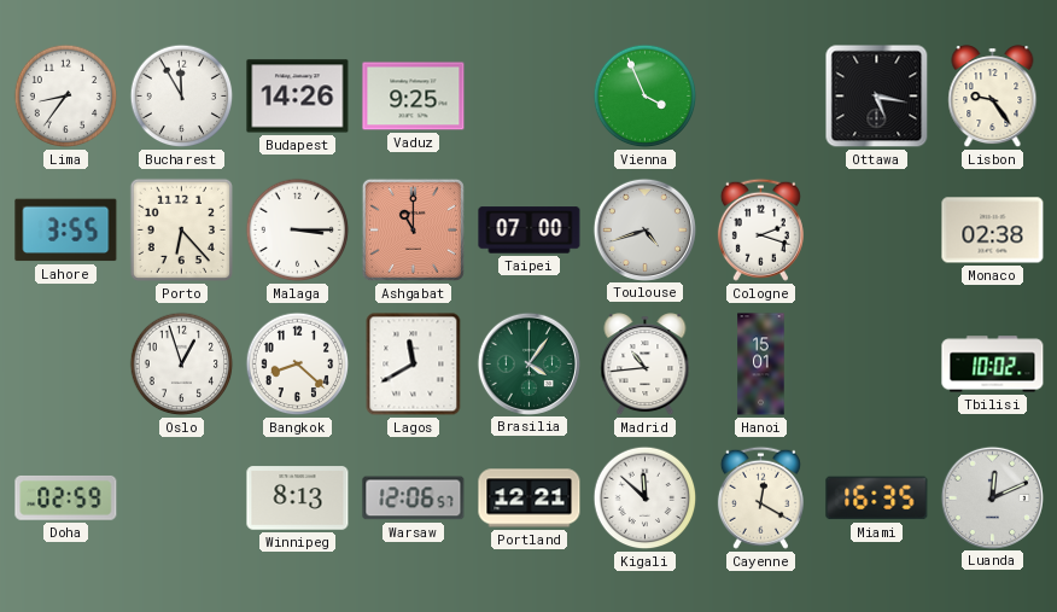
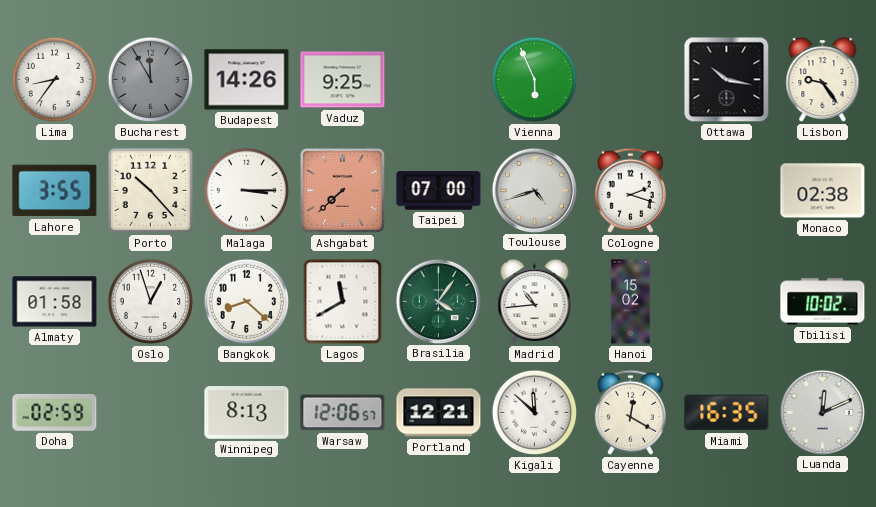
Bucharest dial: white -> grey (151, 80)
Vienna: 3:56 -> 5:56 (535, 80)
Ottawa: 5:17 -> 10:17 (727, 80)
Porto: 6:23 -> 10:23 (150, 190)
Ashgabat: 11:00 -> 7:38 (342, 190)
Almaty: none -> 01:58 (55, 302)
Hanoi: 15:01 -> 15:02 (631, 302)
